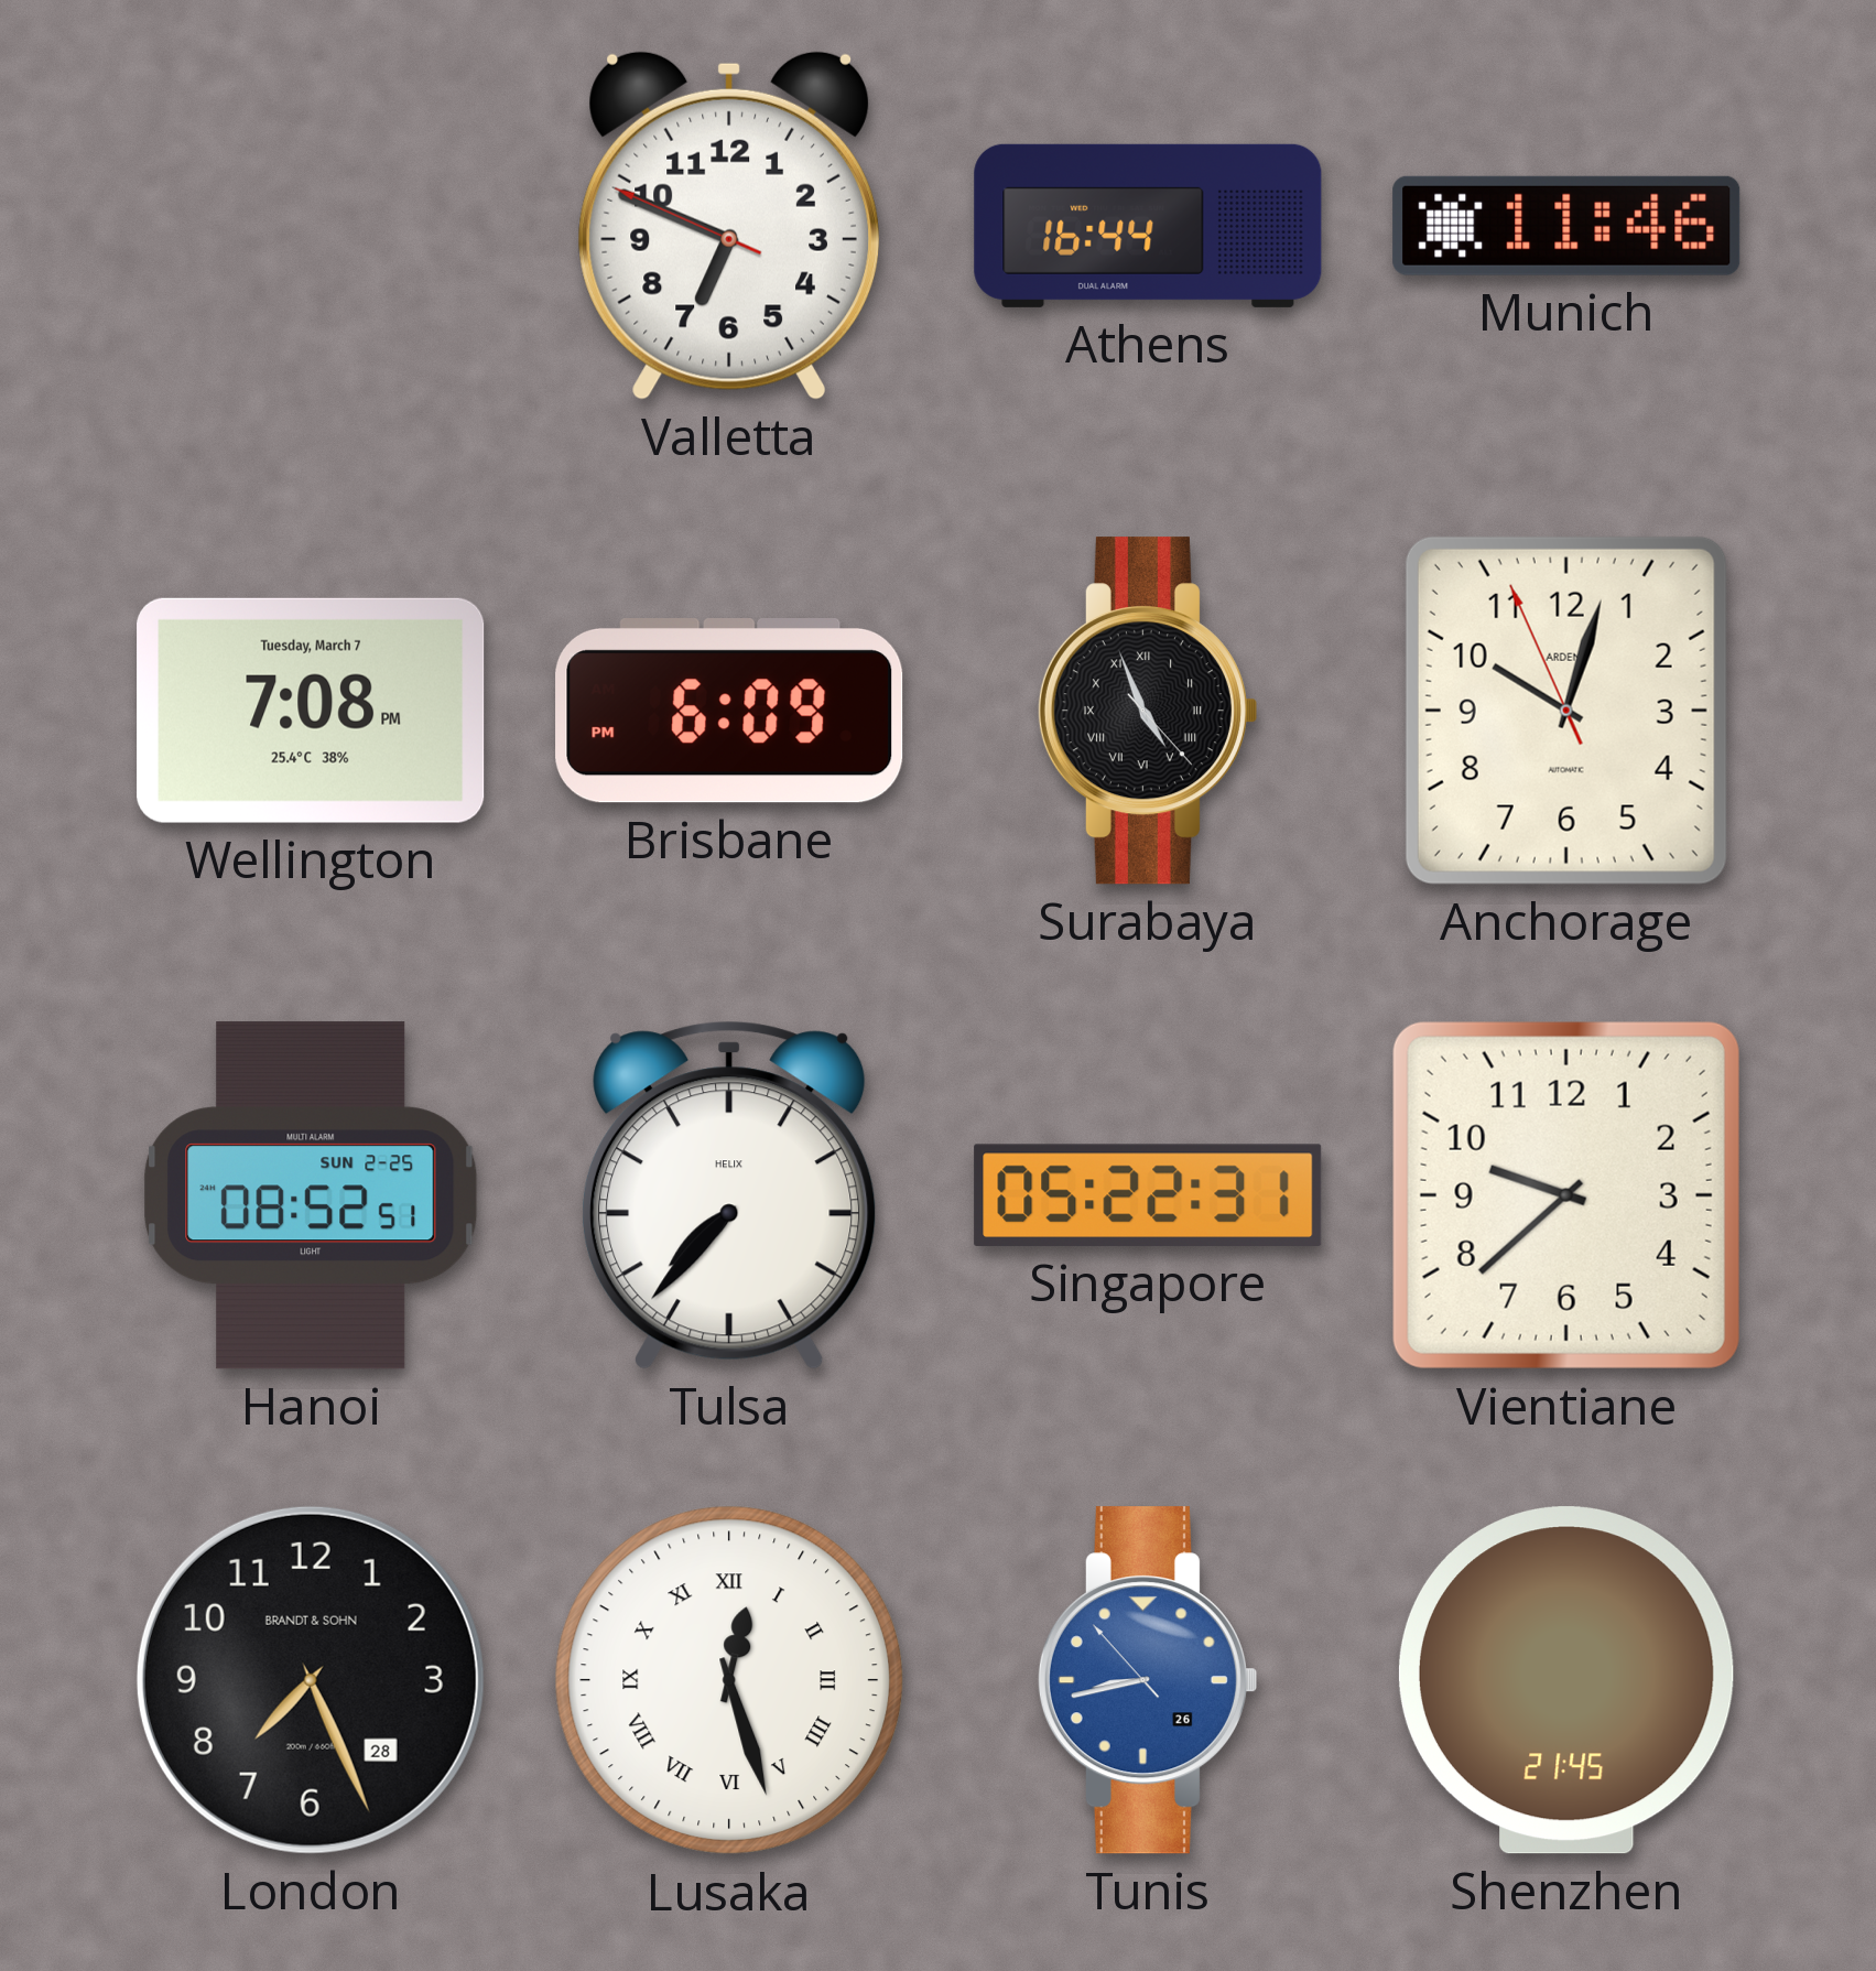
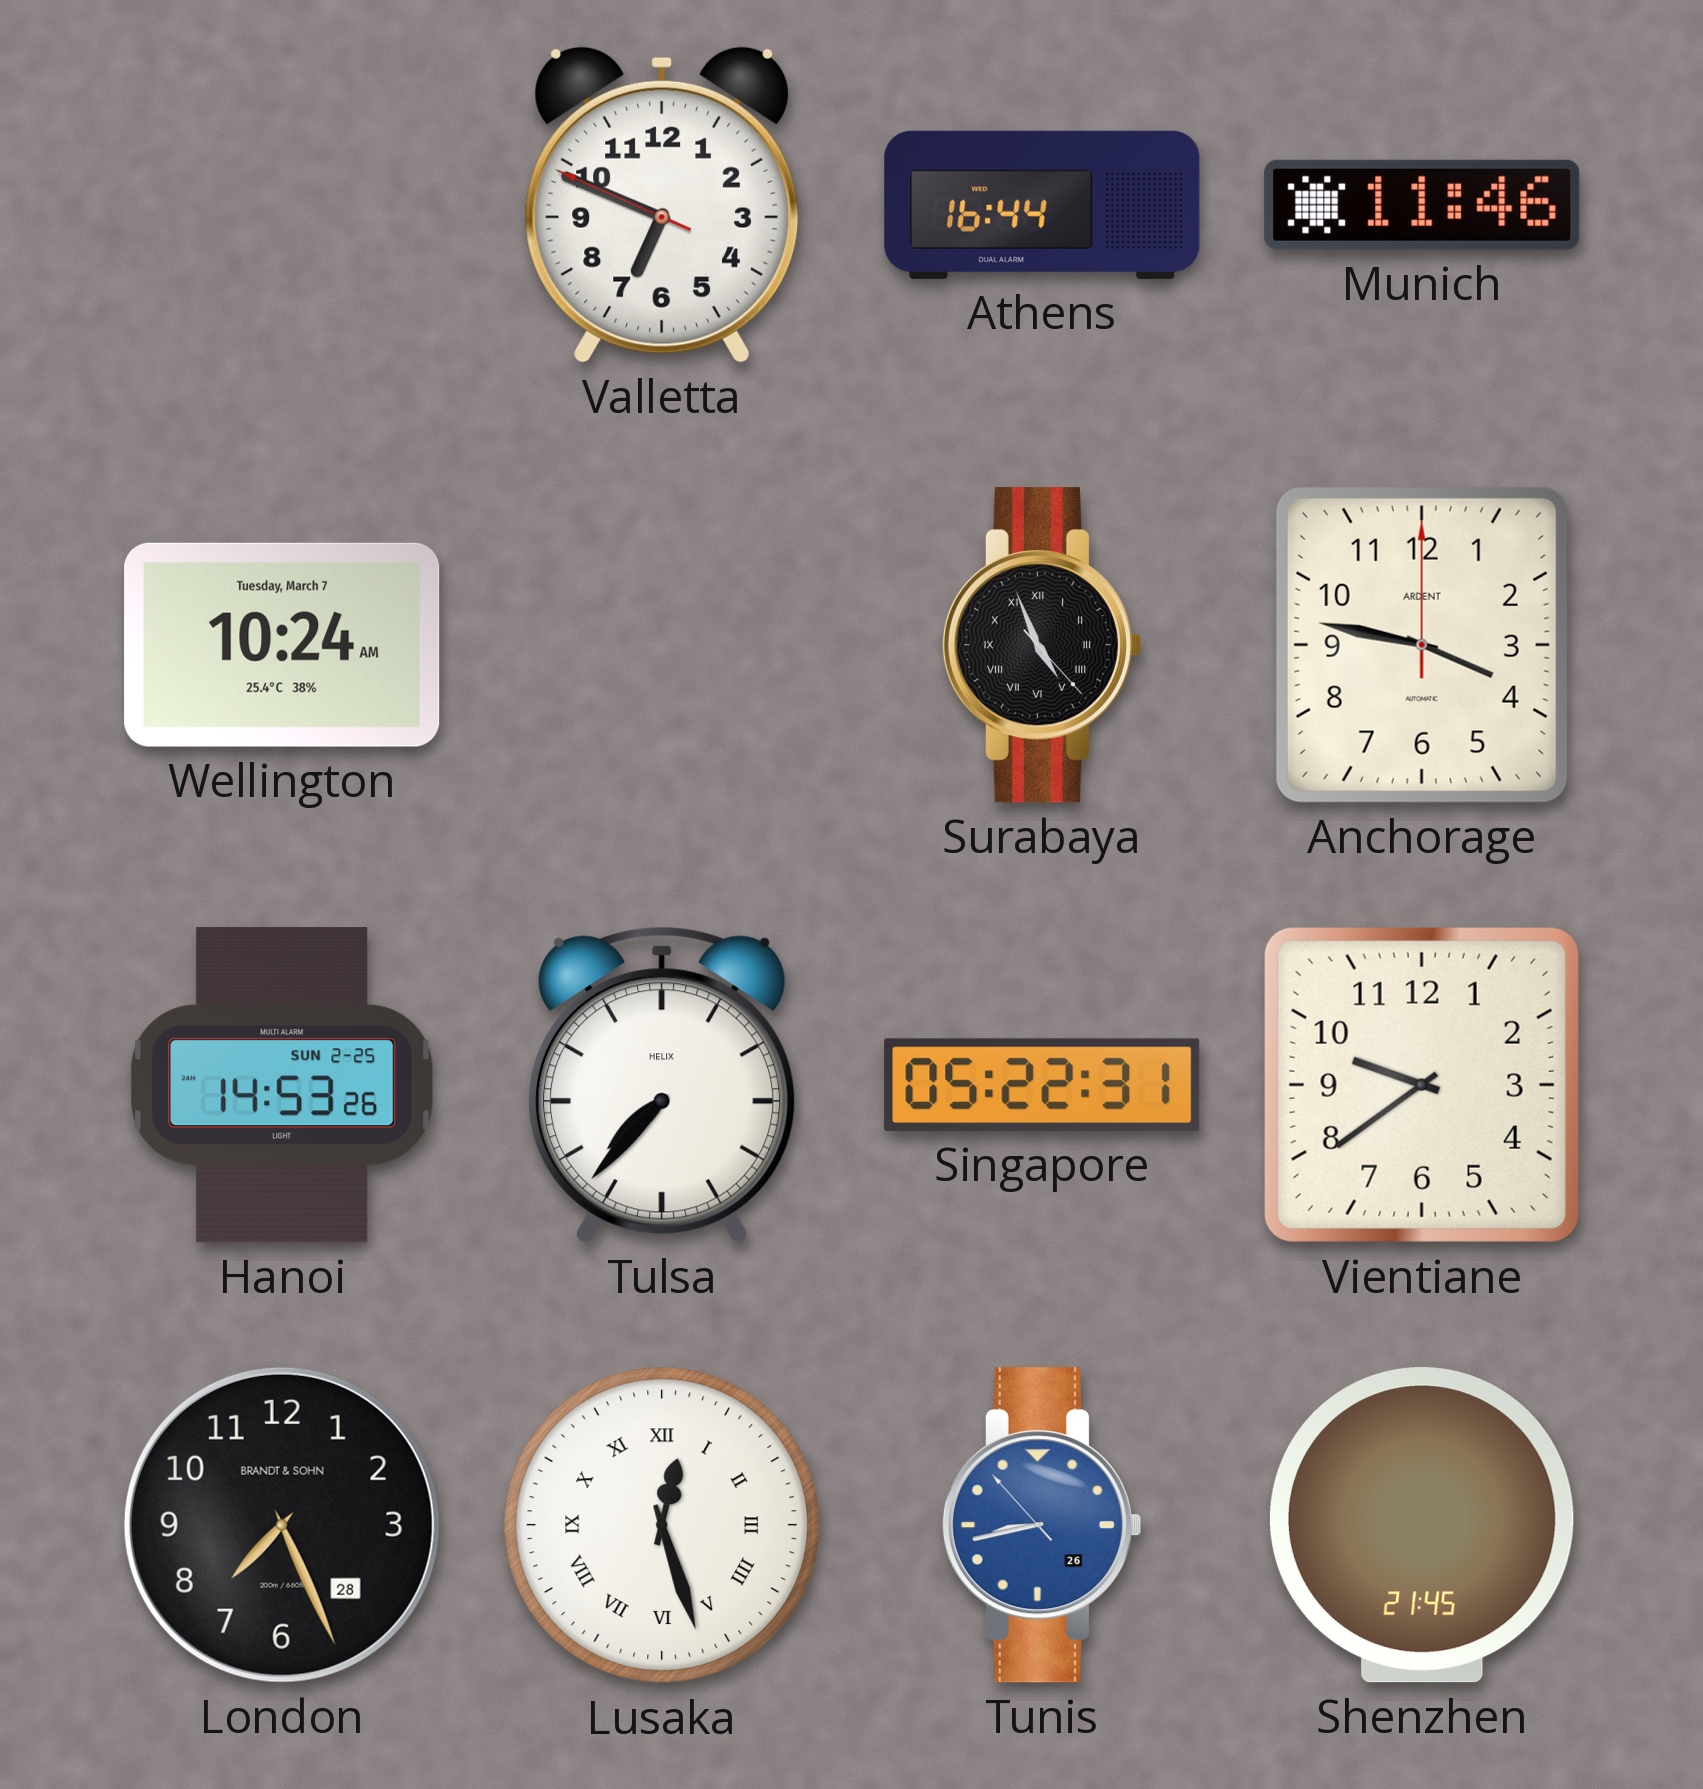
Wellington: 7:08 -> 10:24 (282, 645)
Brisbane: 6:09 -> none (729, 712)
Anchorage: 10:02 -> 3:47 (1422, 645)
Hanoi: 08:52 -> 14:53 (282, 1085)
Vientiane: 9:38 -> 9:39 (1422, 1085)
